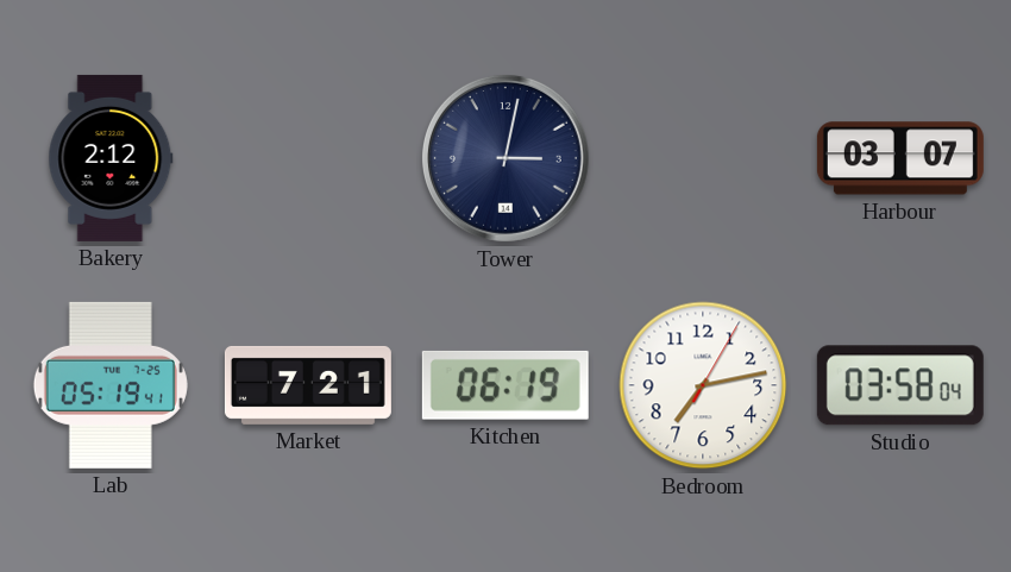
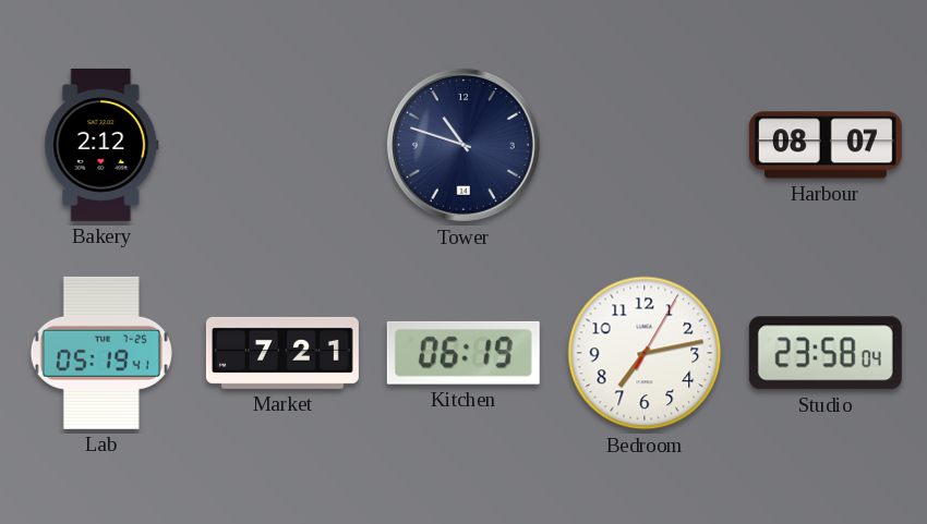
Tower: 3:02 -> 10:48 (463, 145)
Harbour: 03:07 -> 08:07 (826, 145)
Studio: 03:58 -> 23:58 (826, 353)
